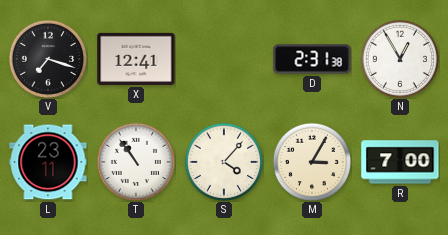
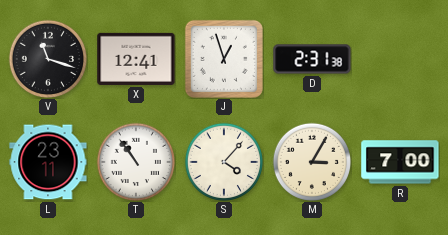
V: 7:18 -> 11:18 (47, 58)
J: none -> 12:57 (224, 59)
N: 12:55 -> none (399, 58)
